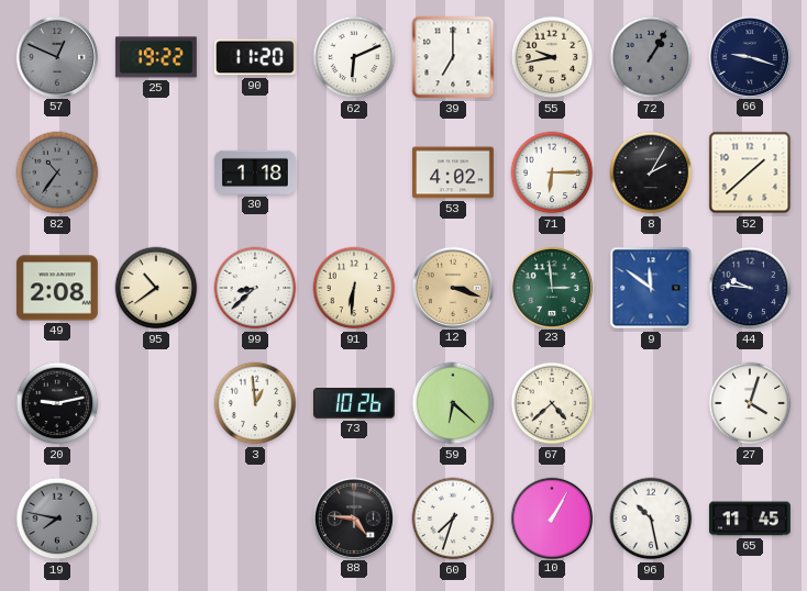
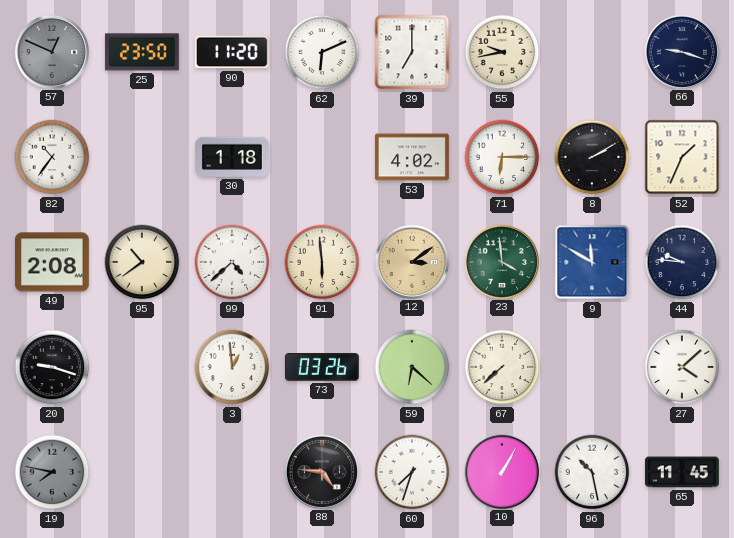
25: 19:22 -> 23:50 (142, 52)
72: 1:05 -> none (651, 57)
82 dial: grey -> white (52, 157)
8: 2:05 -> 2:10 (592, 157)
52: 1:38 -> 1:34 (682, 157)
99: 8:38 -> 4:38 (232, 262)
91: 6:31 -> 5:59 (322, 262)
12: 3:18 -> 3:09 (411, 261)
23: 2:59 -> 3:59 (501, 261)
9: 11:51 -> 11:50 (592, 262)
20: 9:13 -> 9:18 (52, 367)
73: 10:26 -> 03:26 (322, 368)
67: 4:38 -> 7:38 (502, 367)
27: 4:03 -> 4:08 (682, 367)
